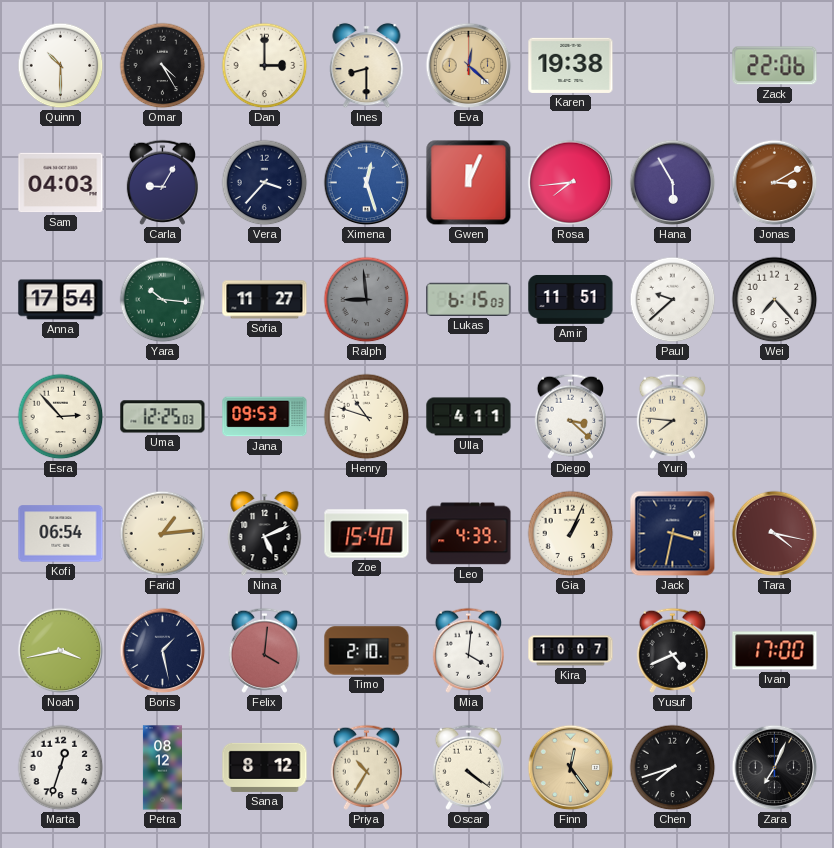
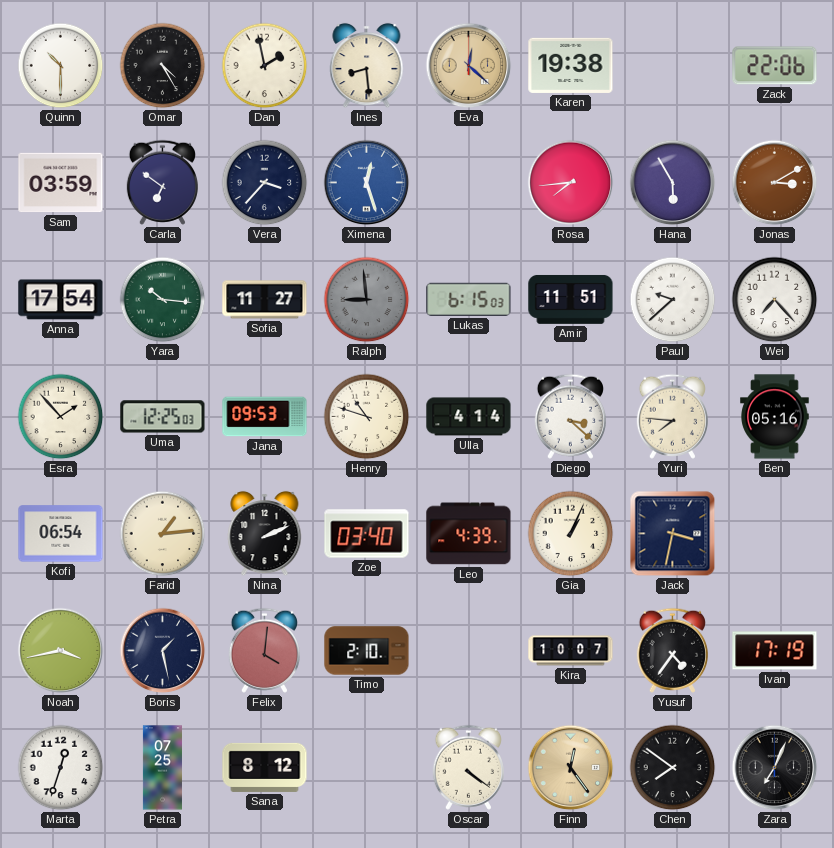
Dan: 3:00 -> 1:58 (265, 66)
Ines: 8:30 -> 8:29 (367, 66)
Sam: 04:03 -> 03:59 (61, 183)
Carla: 9:05 -> 6:51 (162, 182)
Gwen: 12:04 -> none (469, 183)
Esra: 2:53 -> 1:53 (61, 417)
Ulla: 4:11 -> 4:14 (469, 417)
Ben: none -> 05:16 (775, 417)
Nina: 5:11 -> 2:11 (265, 534)
Zoe: 15:40 -> 03:40 (367, 534)
Tara: 4:17 -> none (775, 534)
Mia: 4:01 -> none (468, 650)
Yusuf: 4:41 -> 4:36 (672, 650)
Ivan: 17:00 -> 17:19 (775, 651)
Petra: 08:12 -> 07:25 (162, 768)
Priya: 10:35 -> none (366, 767)
Chen: 7:42 -> 7:51 (673, 768)
